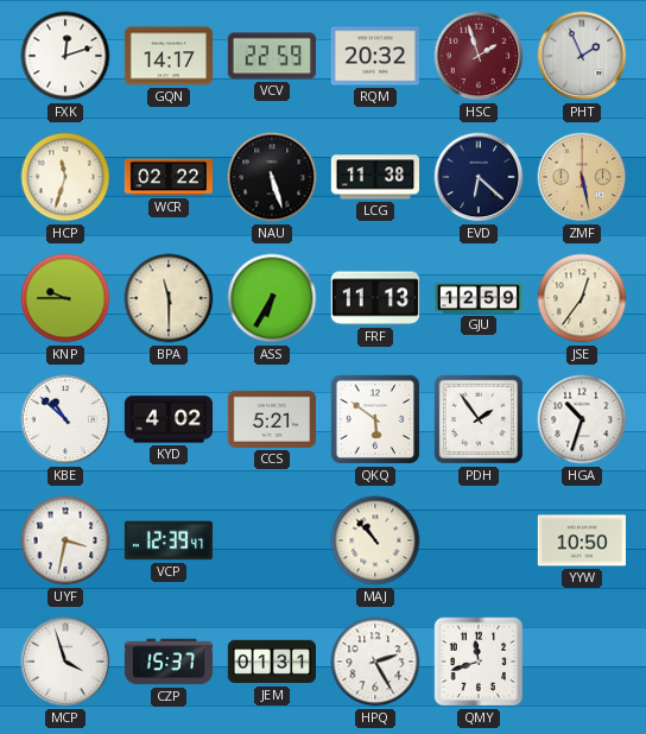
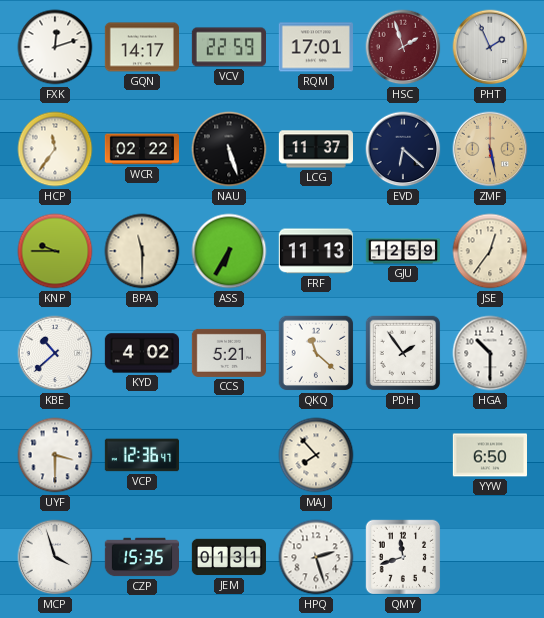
RQM: 20:32 -> 17:01 (316, 47)
HCP: 11:33 -> 11:36 (55, 149)
LCG: 11:38 -> 11:37 (315, 149)
KBE: 10:52 -> 10:38 (55, 353)
QKQ: 5:51 -> 11:22 (316, 353)
HGA: 10:33 -> 10:30 (490, 353)
UYF: 3:32 -> 3:30 (55, 455)
VCP: 12:39 -> 12:36 (142, 455)
MAJ: 10:53 -> 7:53 (316, 455)
YYW: 10:50 -> 6:50 (489, 455)
CZP: 15:37 -> 15:35 (141, 557)
HPQ: 2:25 -> 2:27 (316, 557)
